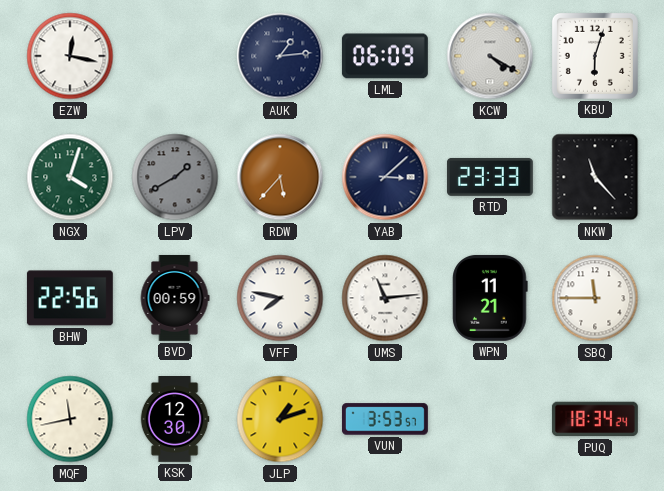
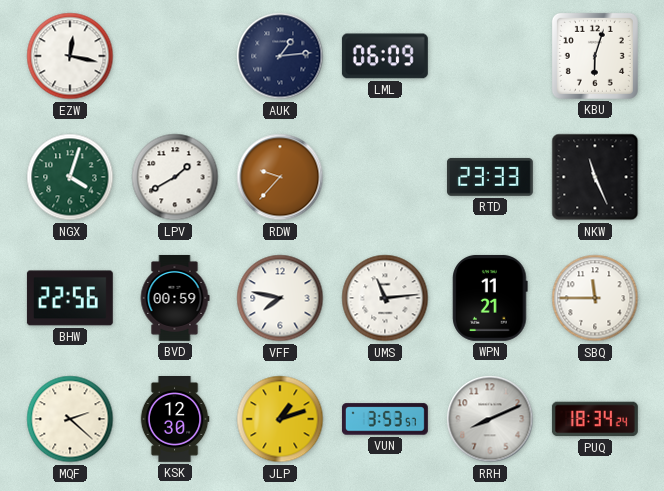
KCW: 4:20 -> none (490, 56)
LPV dial: grey -> white (175, 177)
RDW: 5:37 -> 9:37 (280, 177)
YAB: 3:08 -> none (385, 177)
NKW: 11:23 -> 11:26 (595, 177)
MQF: 11:43 -> 2:22 (70, 419)
RRH: none -> 8:11 (490, 419)
